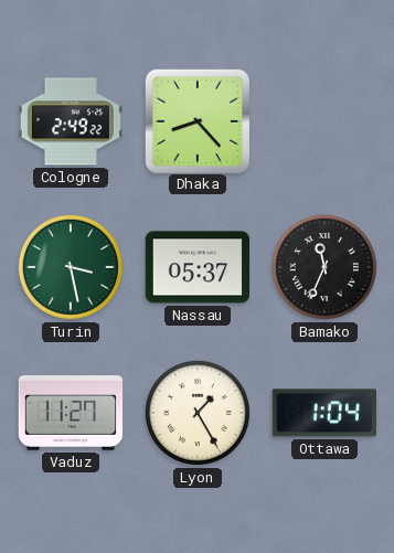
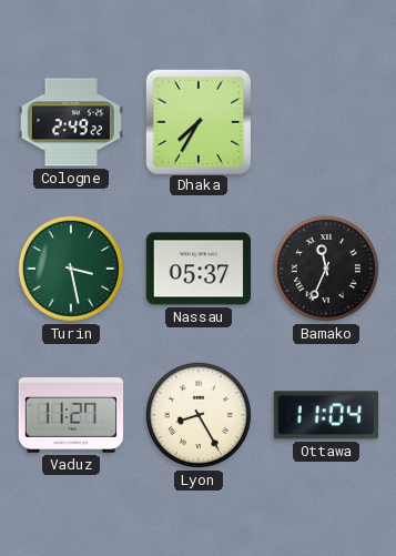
Dhaka: 8:23 -> 7:35 (197, 121)
Lyon: 1:25 -> 8:25 (199, 415)
Ottawa: 1:04 -> 11:04 (325, 415)
